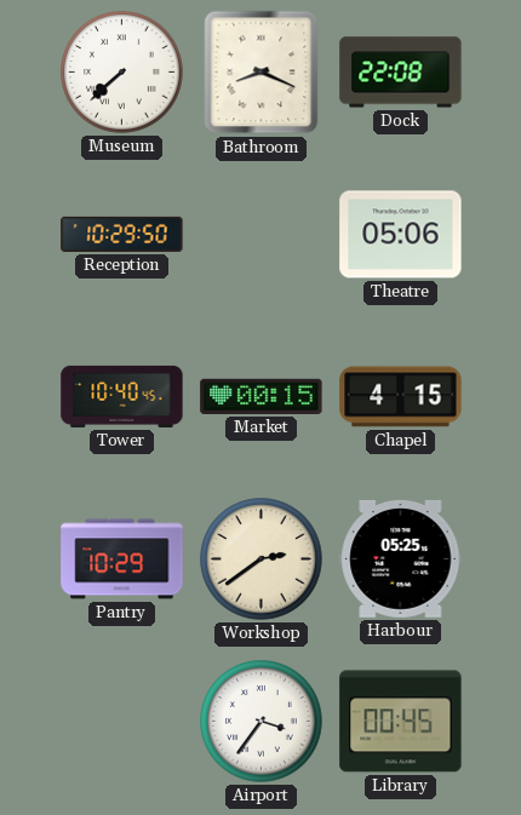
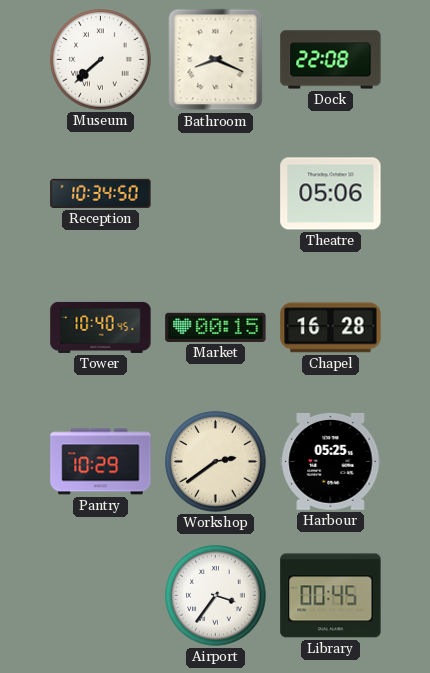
Reception: 10:29 -> 10:34 (101, 193)
Chapel: 4:15 -> 16:28 (331, 328)
